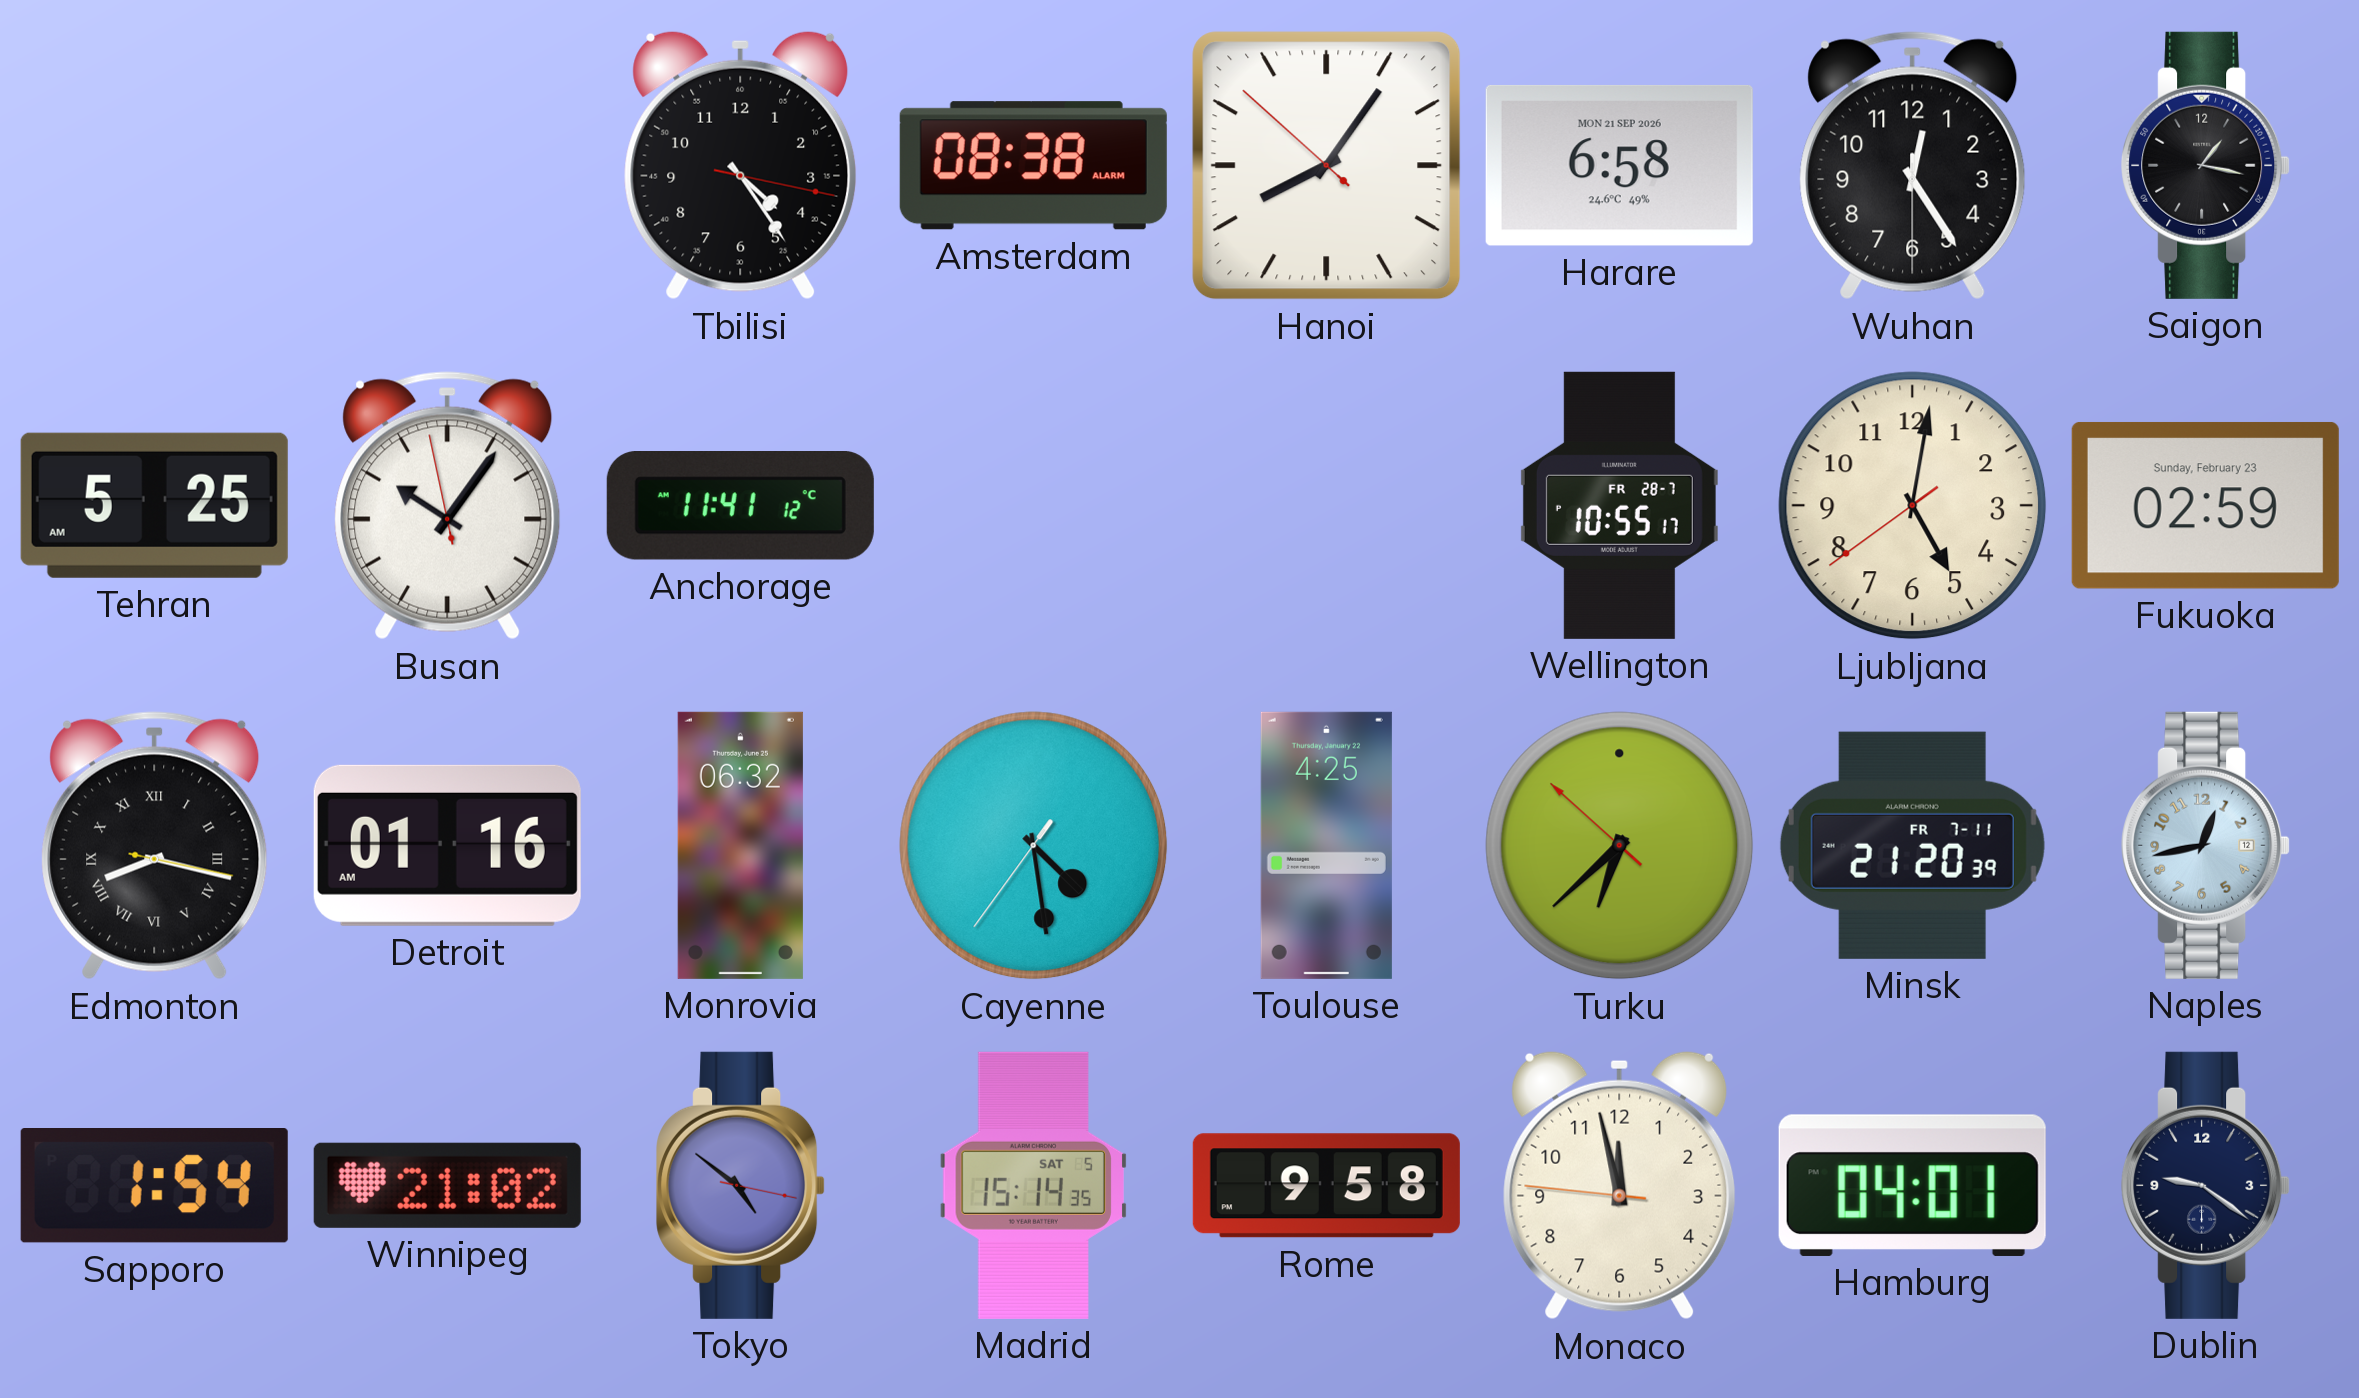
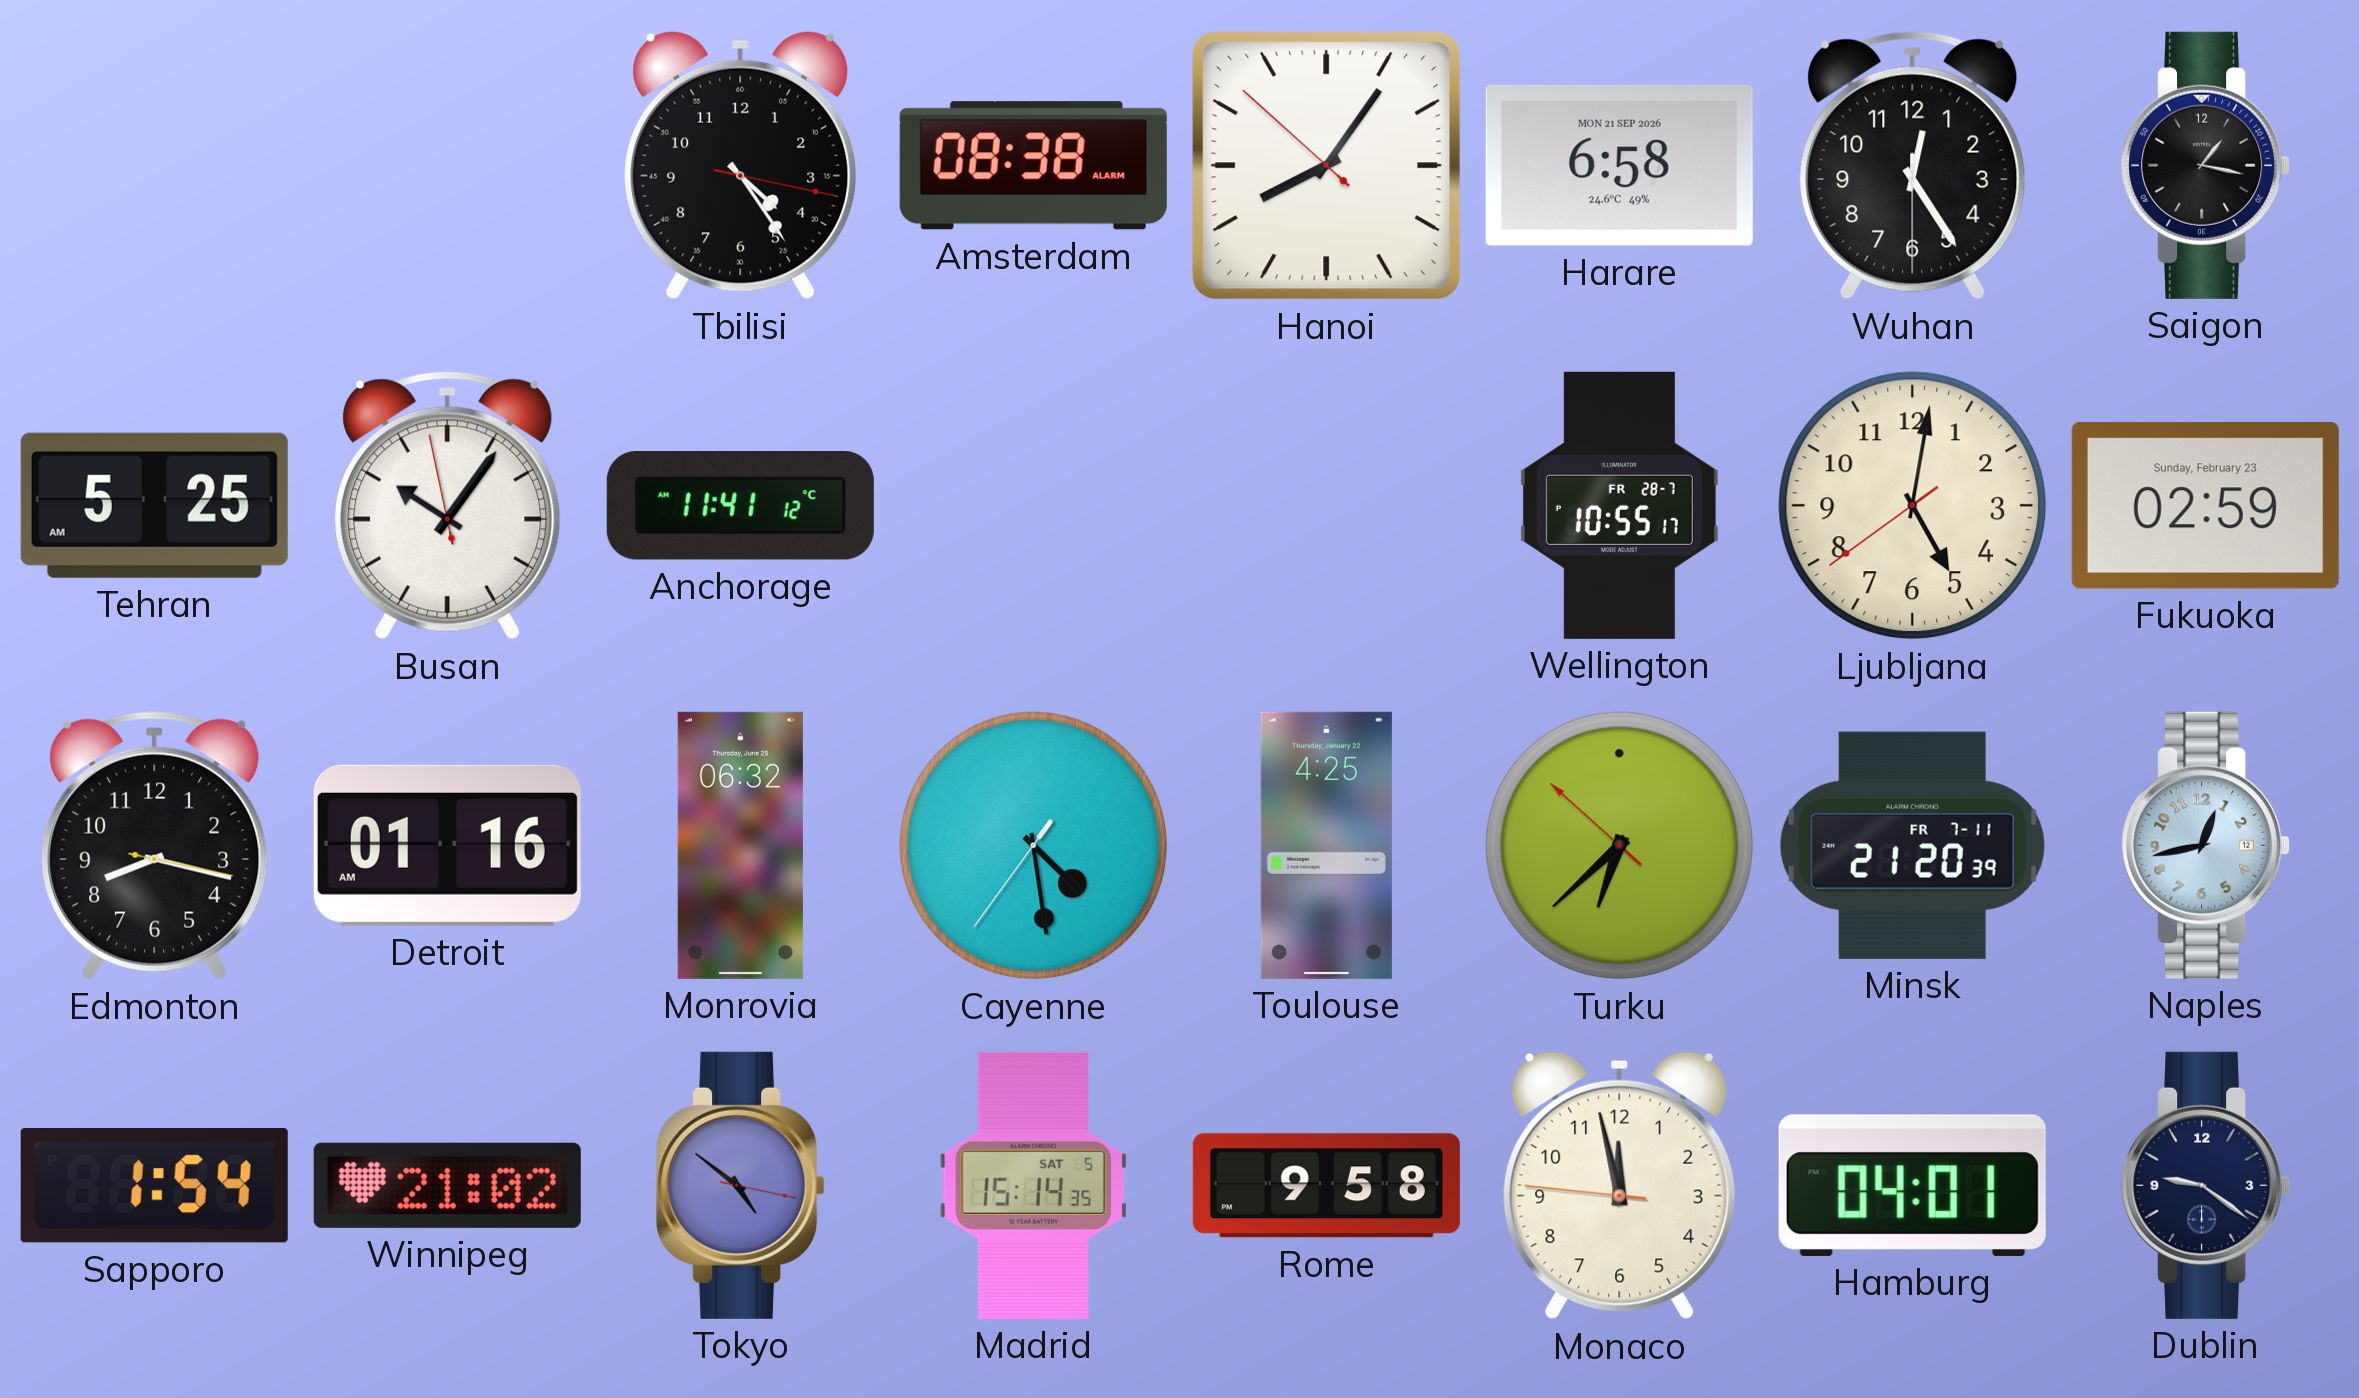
Edmonton numerals: Roman -> Arabic (155, 846)
